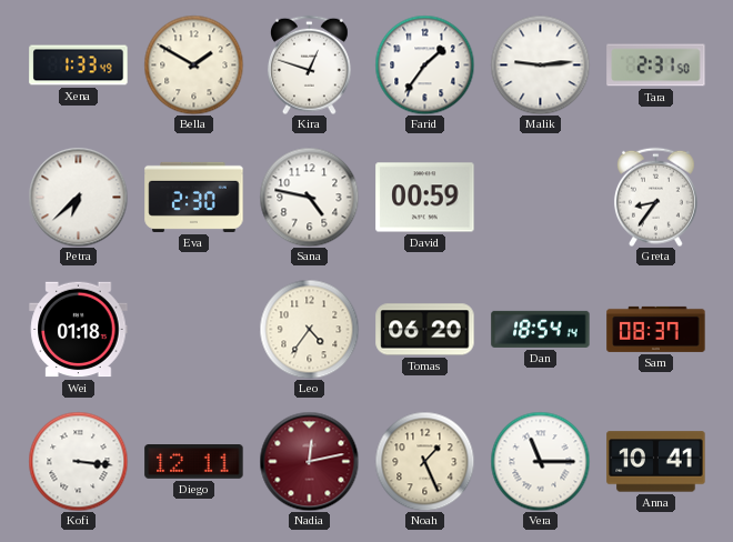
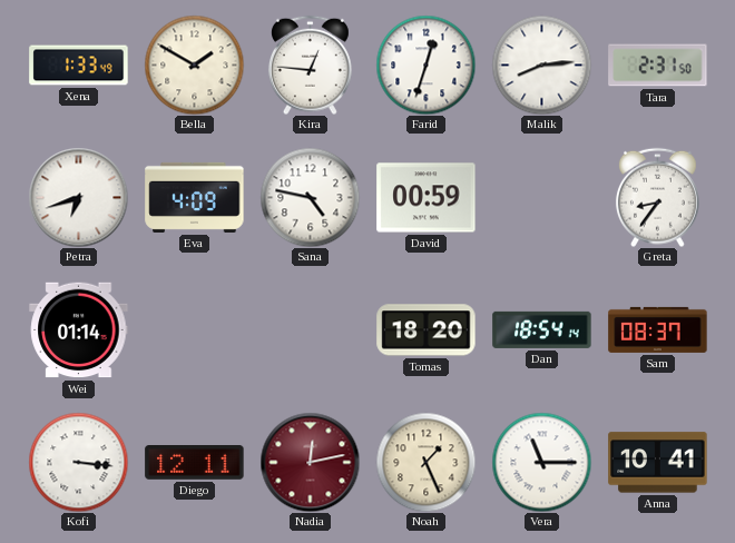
Kira: 12:48 -> 12:46 (310, 65)
Farid: 1:36 -> 12:33 (425, 65)
Malik: 9:14 -> 8:14 (541, 65)
Petra: 6:38 -> 6:42 (78, 197)
Eva: 2:30 -> 4:09 (195, 197)
Wei: 01:18 -> 01:14 (79, 330)
Leo: 4:36 -> none (309, 329)
Tomas: 06:20 -> 18:20 (427, 330)
